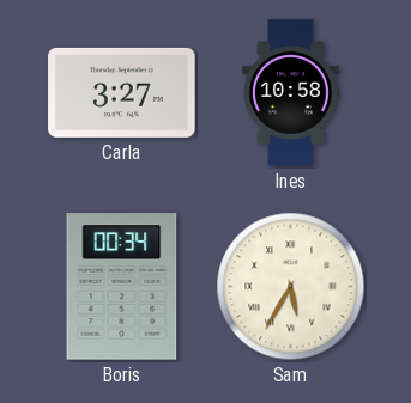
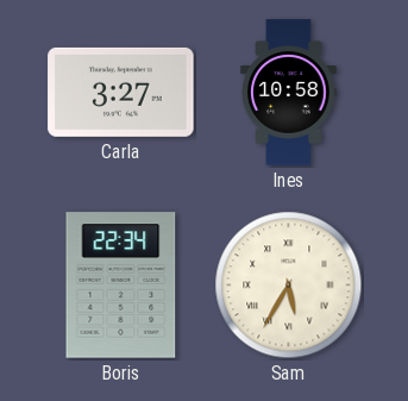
Boris: 00:34 -> 22:34 (121, 286)
